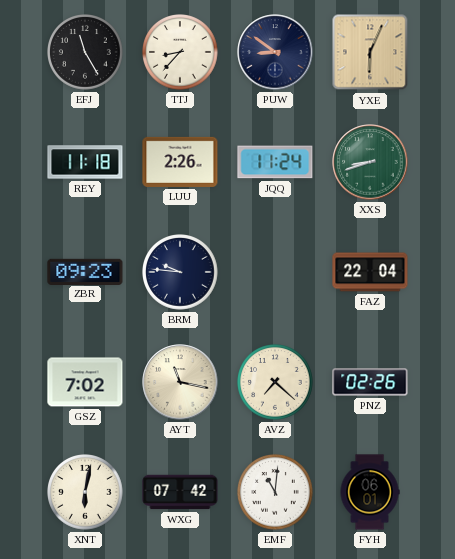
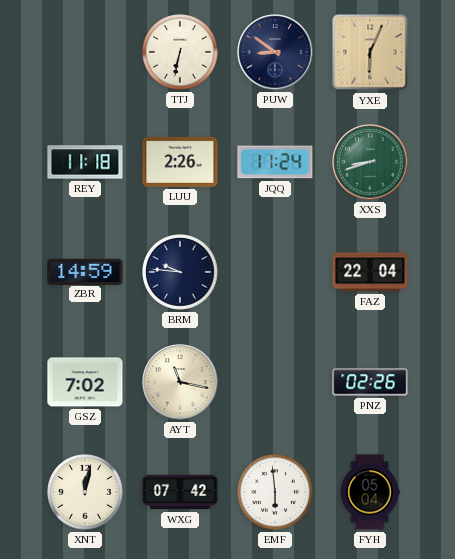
EFJ: 11:25 -> none (86, 53)
TTJ: 8:37 -> 6:32 (181, 53)
ZBR: 09:23 -> 14:59 (85, 271)
AVZ: 7:22 -> none (276, 383)
XNT: 6:02 -> 12:02 (86, 493)
EMF: 11:01 -> 5:59 (276, 493)
FYH: 06:01 -> 05:04 (370, 492)
